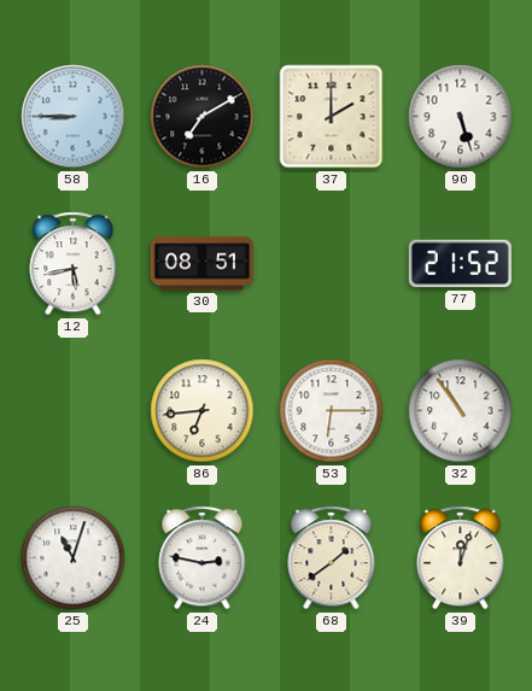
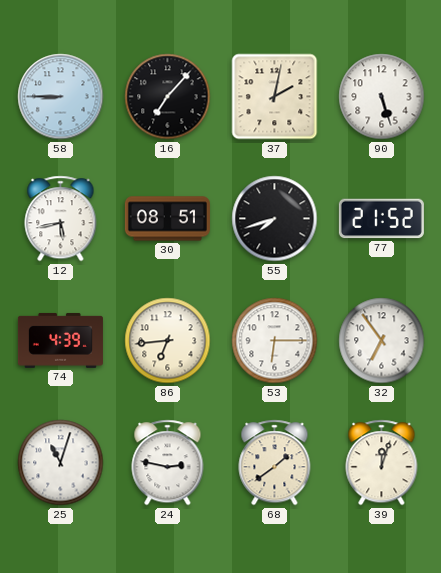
16: 7:10 -> 7:07 (168, 97)
37: 2:00 -> 2:02 (275, 97)
55: none -> 7:42 (275, 219)
74: none -> 4:39 (60, 340)
32: 10:54 -> 6:54 (382, 341)
